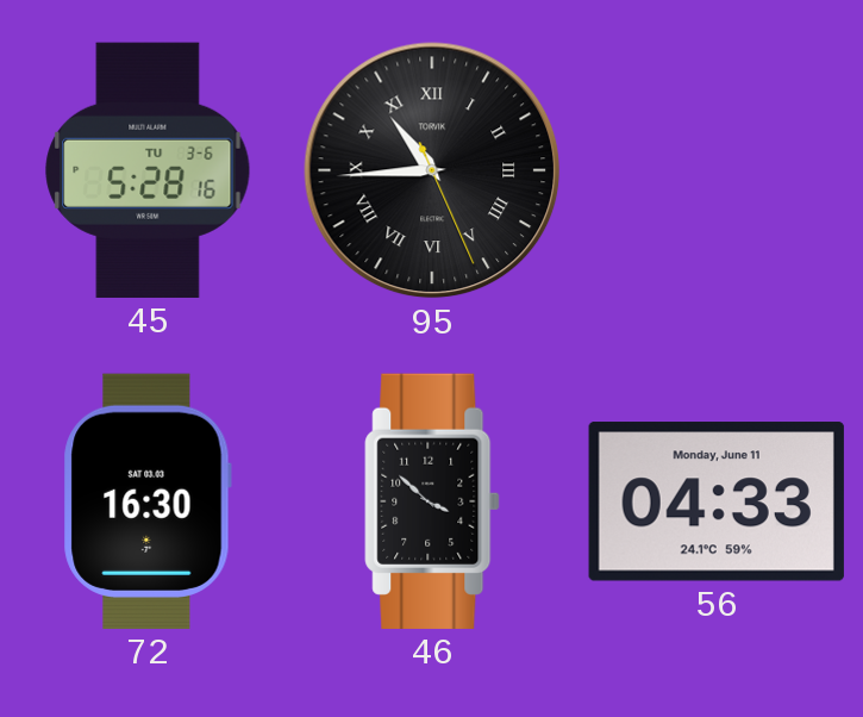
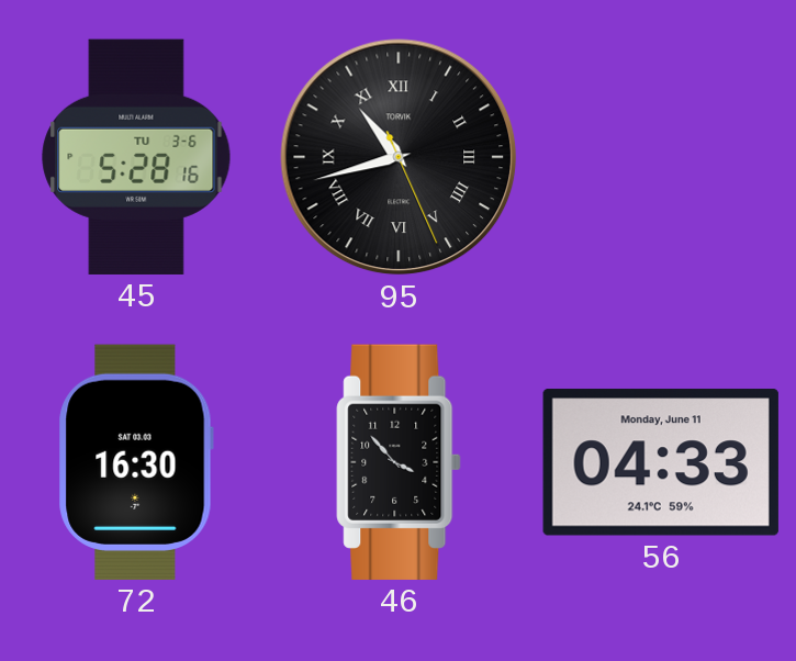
95: 10:44 -> 10:42 (399, 157)
46: 3:52 -> 3:53 (399, 462)
